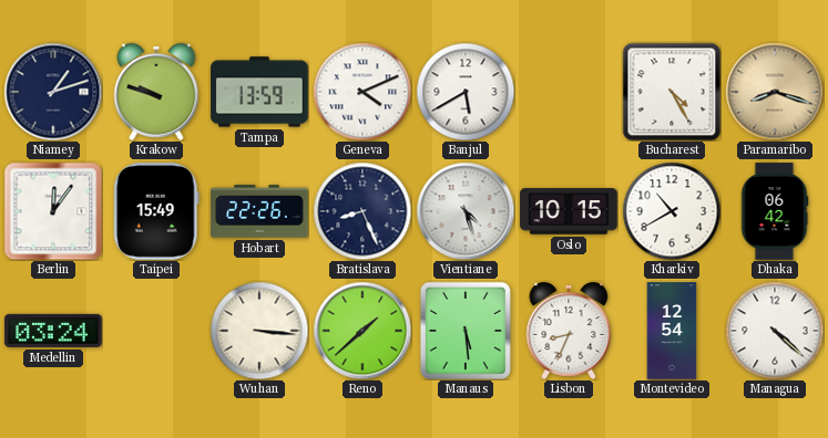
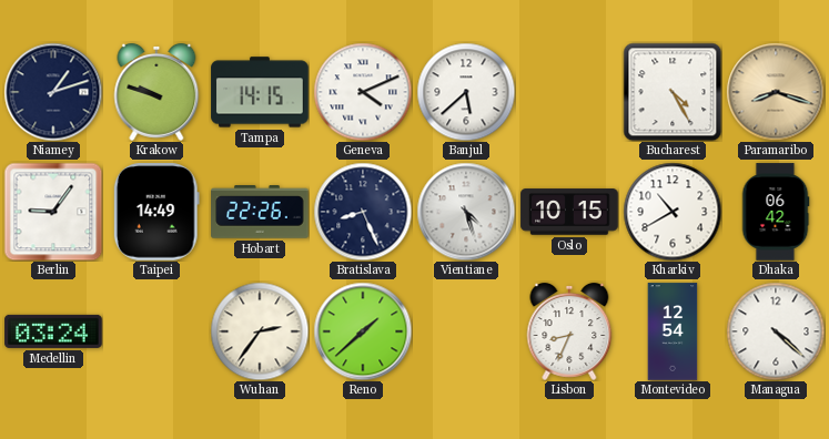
Tampa: 13:59 -> 14:15 (260, 92)
Banjul: 5:40 -> 5:38 (466, 92)
Berlin: 12:06 -> 9:06 (53, 212)
Taipei: 15:49 -> 14:49 (156, 212)
Wuhan: 3:16 -> 2:36 (260, 331)
Manaus: 5:29 -> none (466, 331)
